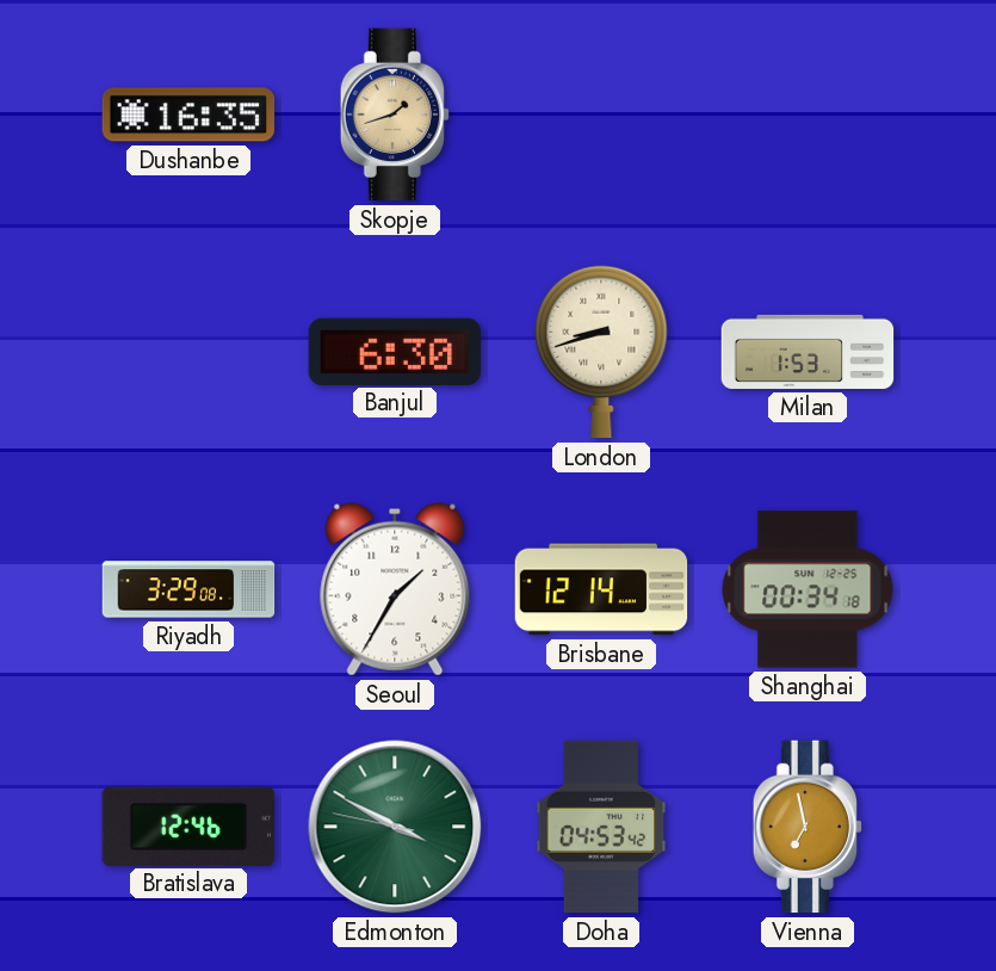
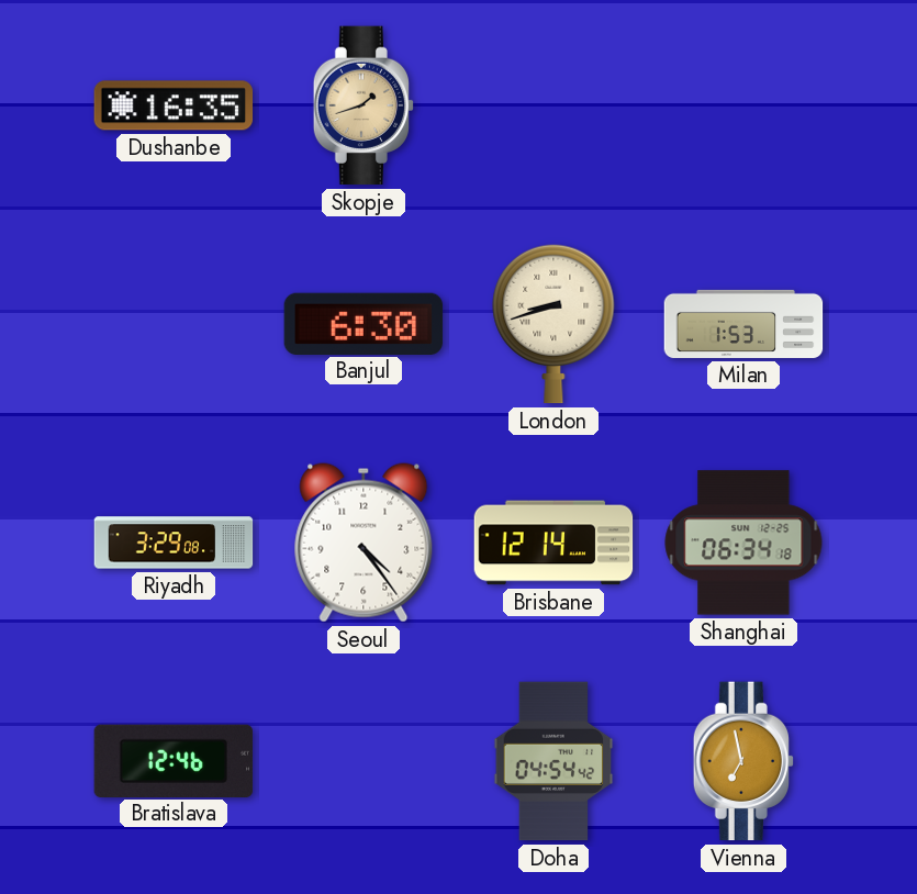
Seoul: 1:35 -> 4:24 (364, 543)
Shanghai: 00:34 -> 06:34 (743, 543)
Edmonton: 3:49 -> none (395, 827)
Doha: 04:53 -> 04:54 (553, 761)
